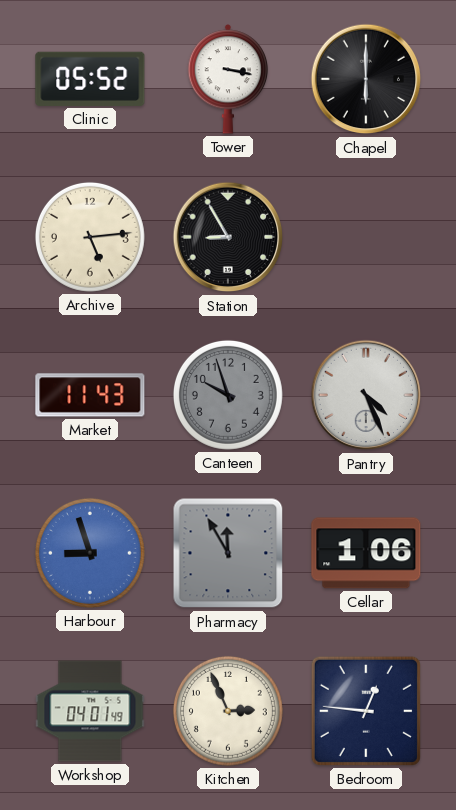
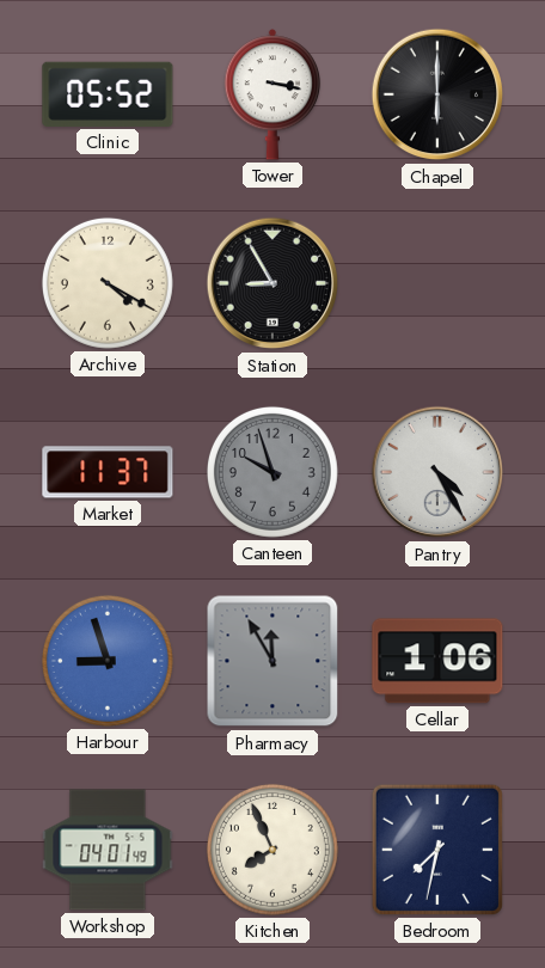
Archive: 5:14 -> 4:20 (108, 283)
Market: 11:43 -> 11:37 (108, 472)
Pantry: 4:26 -> 4:25 (437, 472)
Kitchen: 2:56 -> 7:56 (272, 850)
Bedroom: 12:46 -> 7:32 (437, 850)
